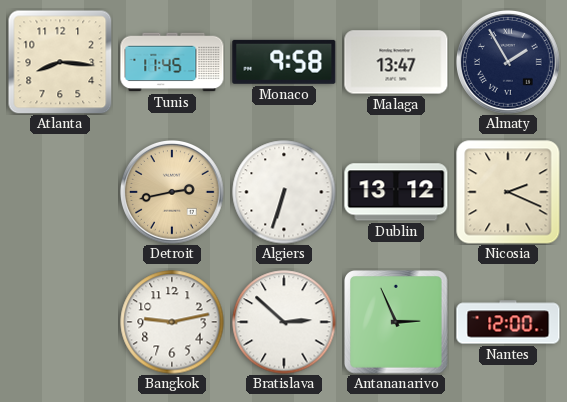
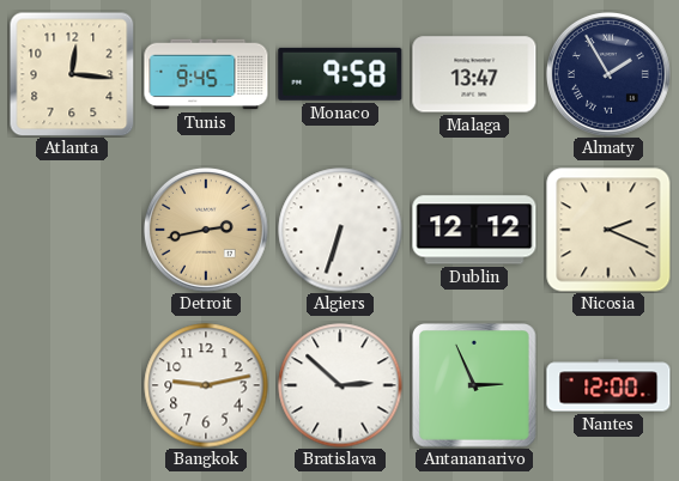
Atlanta: 8:16 -> 12:16 (72, 74)
Tunis: 11:45 -> 9:45 (206, 74)
Dublin: 13:12 -> 12:12 (474, 230)
